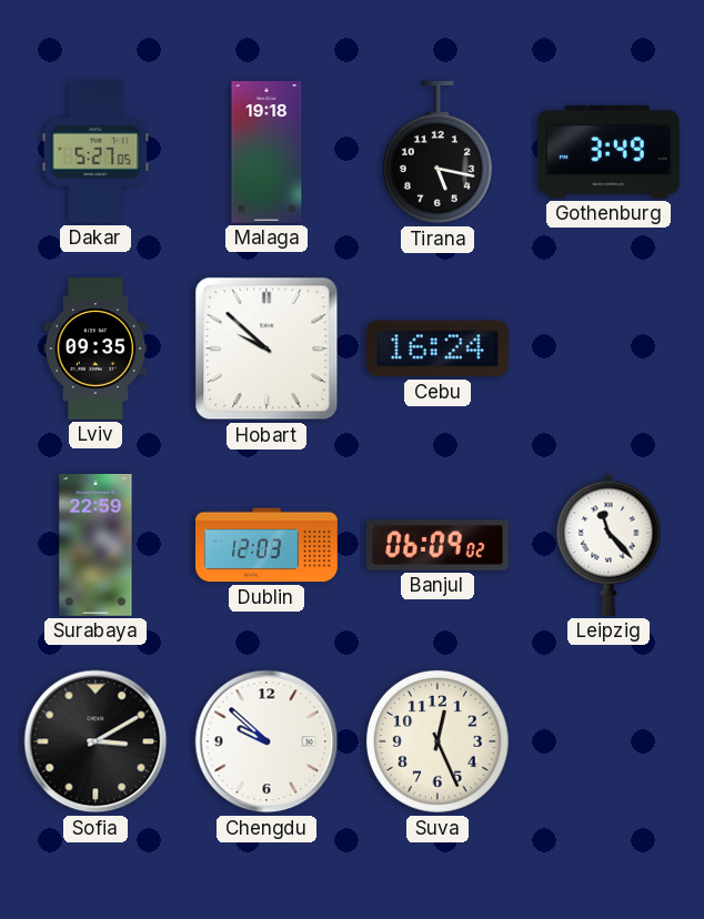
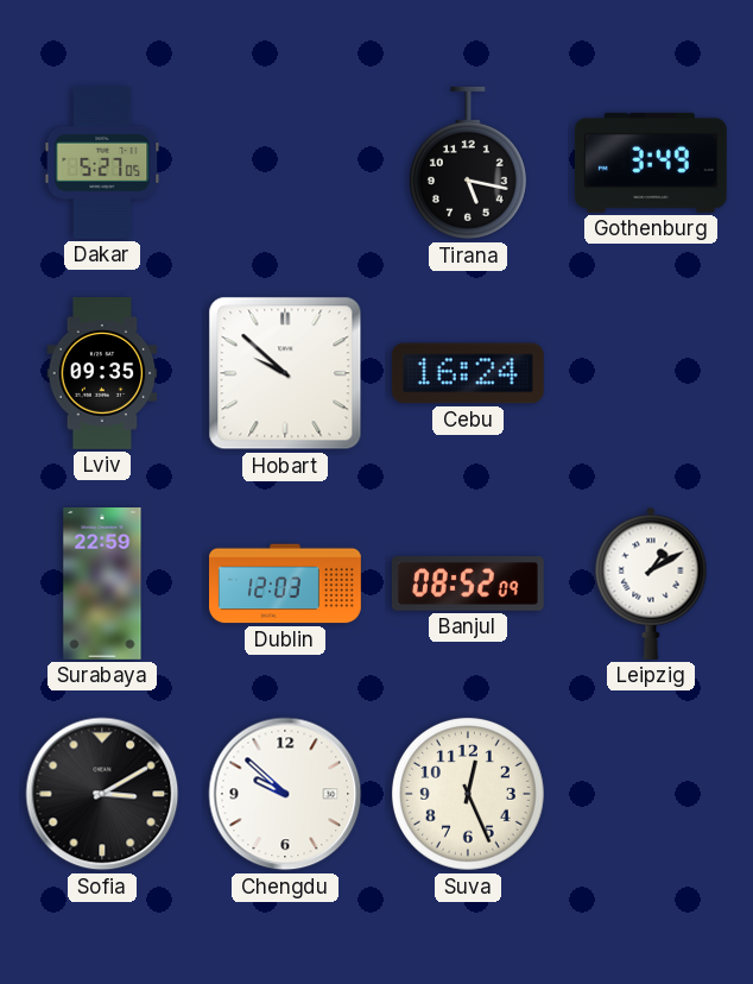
Malaga: 19:18 -> none (266, 153)
Banjul: 06:09 -> 08:52 (468, 584)
Leipzig: 11:23 -> 1:10 (651, 584)
